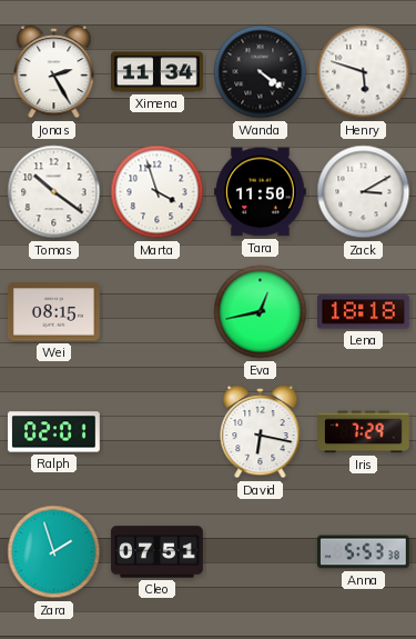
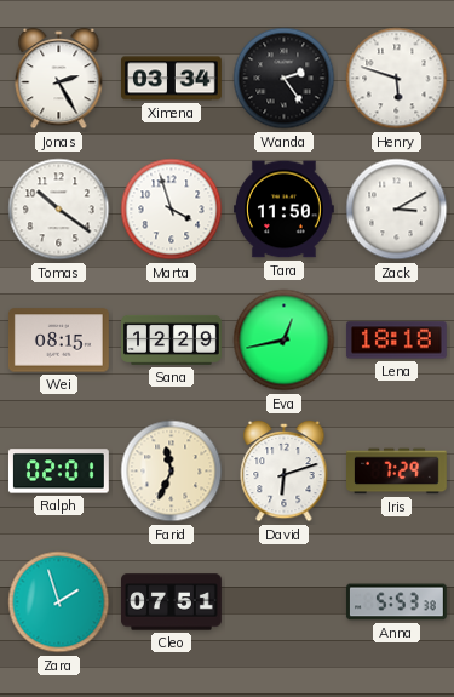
Ximena: 11:34 -> 03:34 (172, 79)
Wanda: 4:21 -> 2:24 (285, 79)
Sana: none -> 12:29 (172, 339)
Farid: none -> 11:34 (172, 472)
David: 6:17 -> 6:12 (285, 472)
